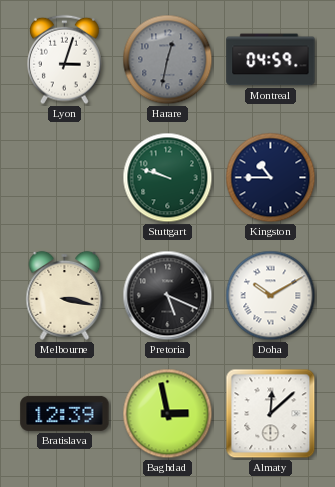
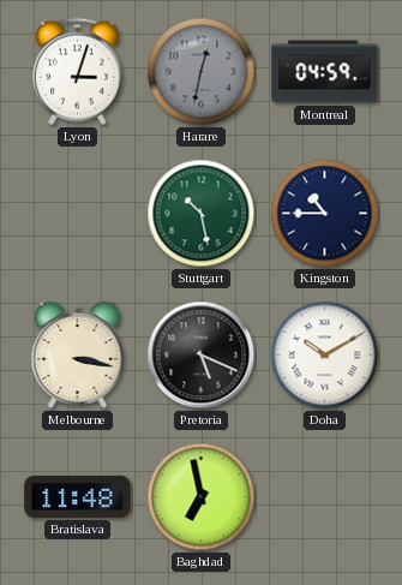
Stuttgart: 9:48 -> 10:28 (202, 214)
Bratislava: 12:39 -> 11:48 (78, 496)
Baghdad: 2:58 -> 6:58 (202, 497)
Almaty: 12:08 -> none (271, 414)
